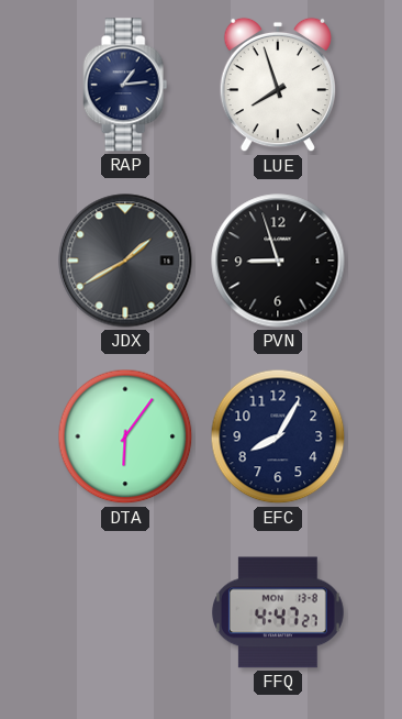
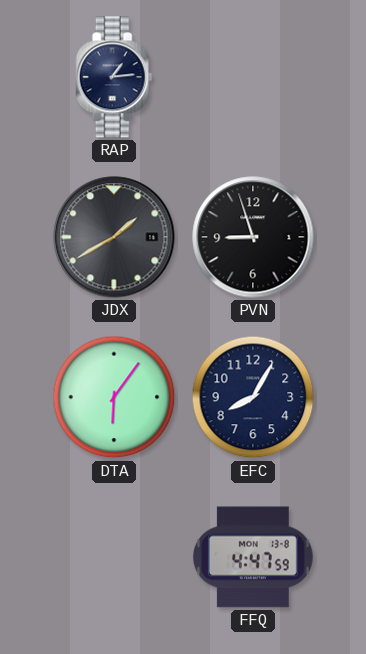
LUE: 7:57 -> none (277, 85)
FFQ: 4:47:27 -> 4:47:59 (253, 557)
